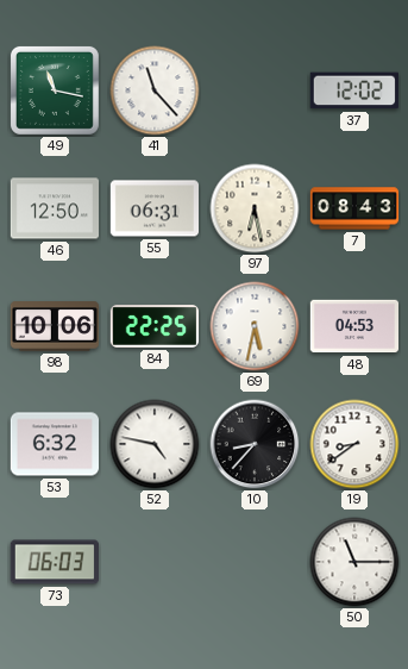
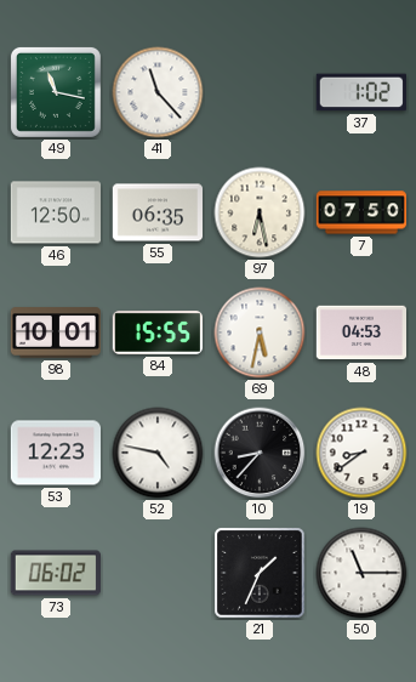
37: 12:02 -> 1:02 (361, 92)
55: 06:31 -> 06:35 (156, 212)
7: 08:43 -> 07:50 (360, 212)
98: 10:06 -> 10:01 (55, 333)
84: 22:25 -> 15:55 (156, 333)
53: 6:32 -> 12:23 (55, 453)
73: 06:03 -> 06:02 (55, 573)
21: none -> 1:34 (260, 573)
